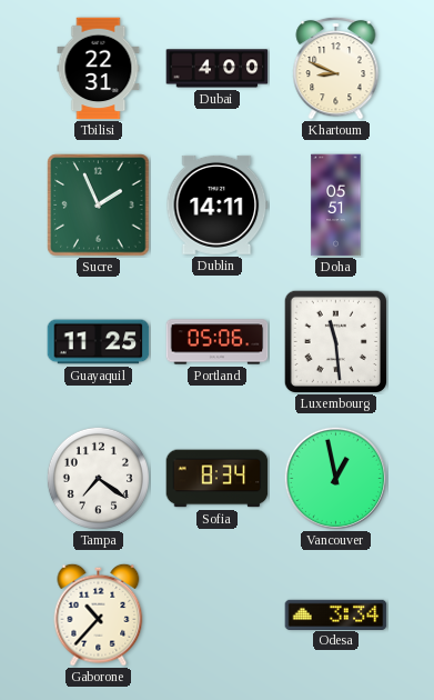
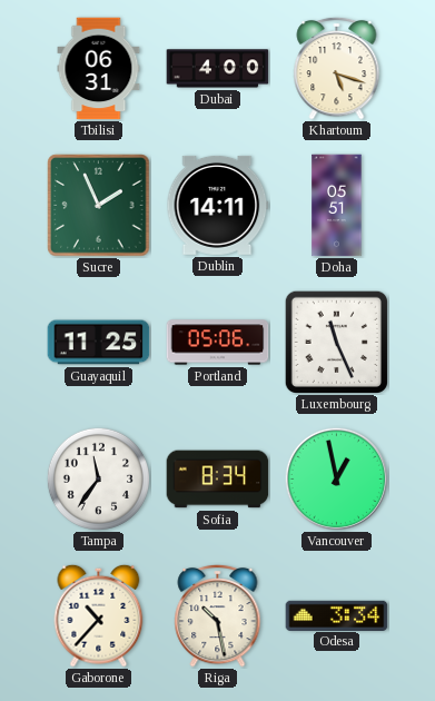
Tbilisi: 22:31 -> 06:31 (99, 69)
Khartoum: 8:49 -> 5:18 (337, 68)
Luxembourg: 11:29 -> 11:26 (336, 342)
Tampa: 7:21 -> 11:36 (98, 478)
Riga: none -> 10:28 (218, 615)
